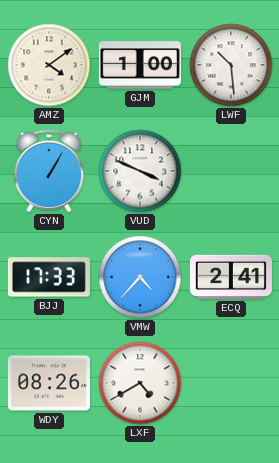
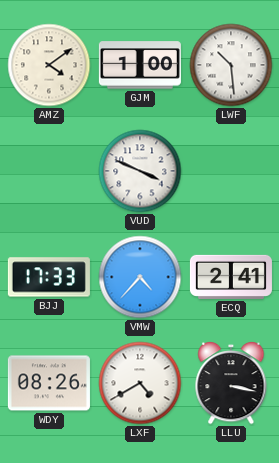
CYN: 1:05 -> none (49, 171)
LLU: none -> 3:17 (231, 383)
